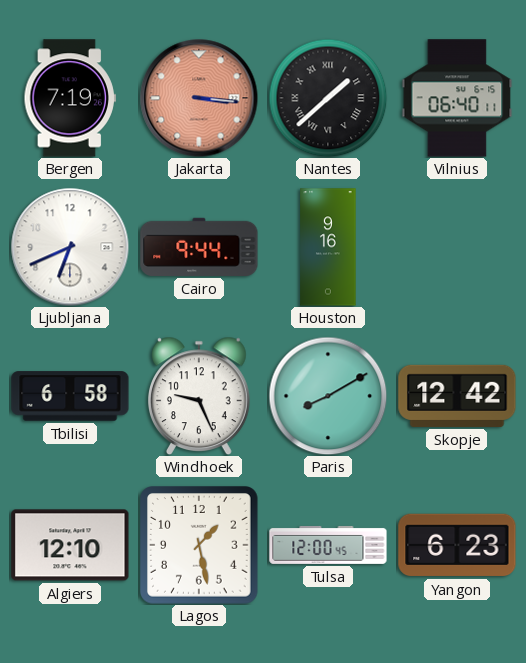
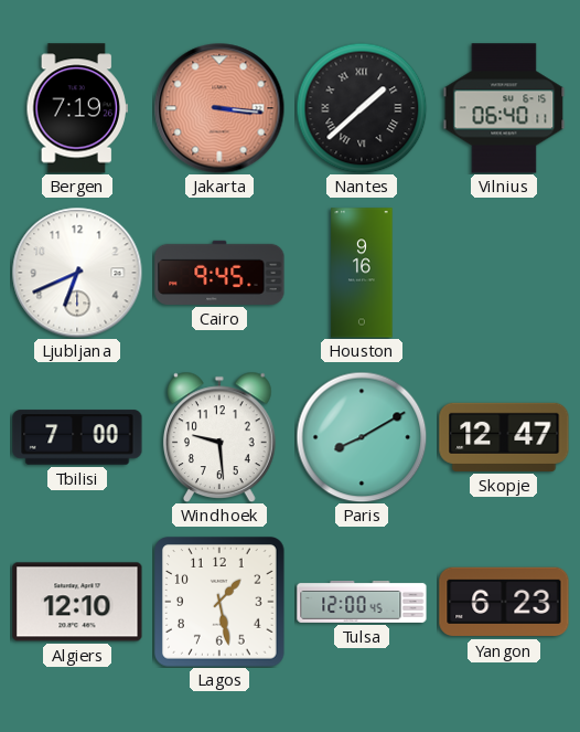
Cairo: 9:44 -> 9:45 (219, 273)
Tbilisi: 6:58 -> 7:00 (77, 437)
Windhoek: 9:26 -> 9:29 (221, 437)
Skopje: 12:42 -> 12:47 (504, 437)
